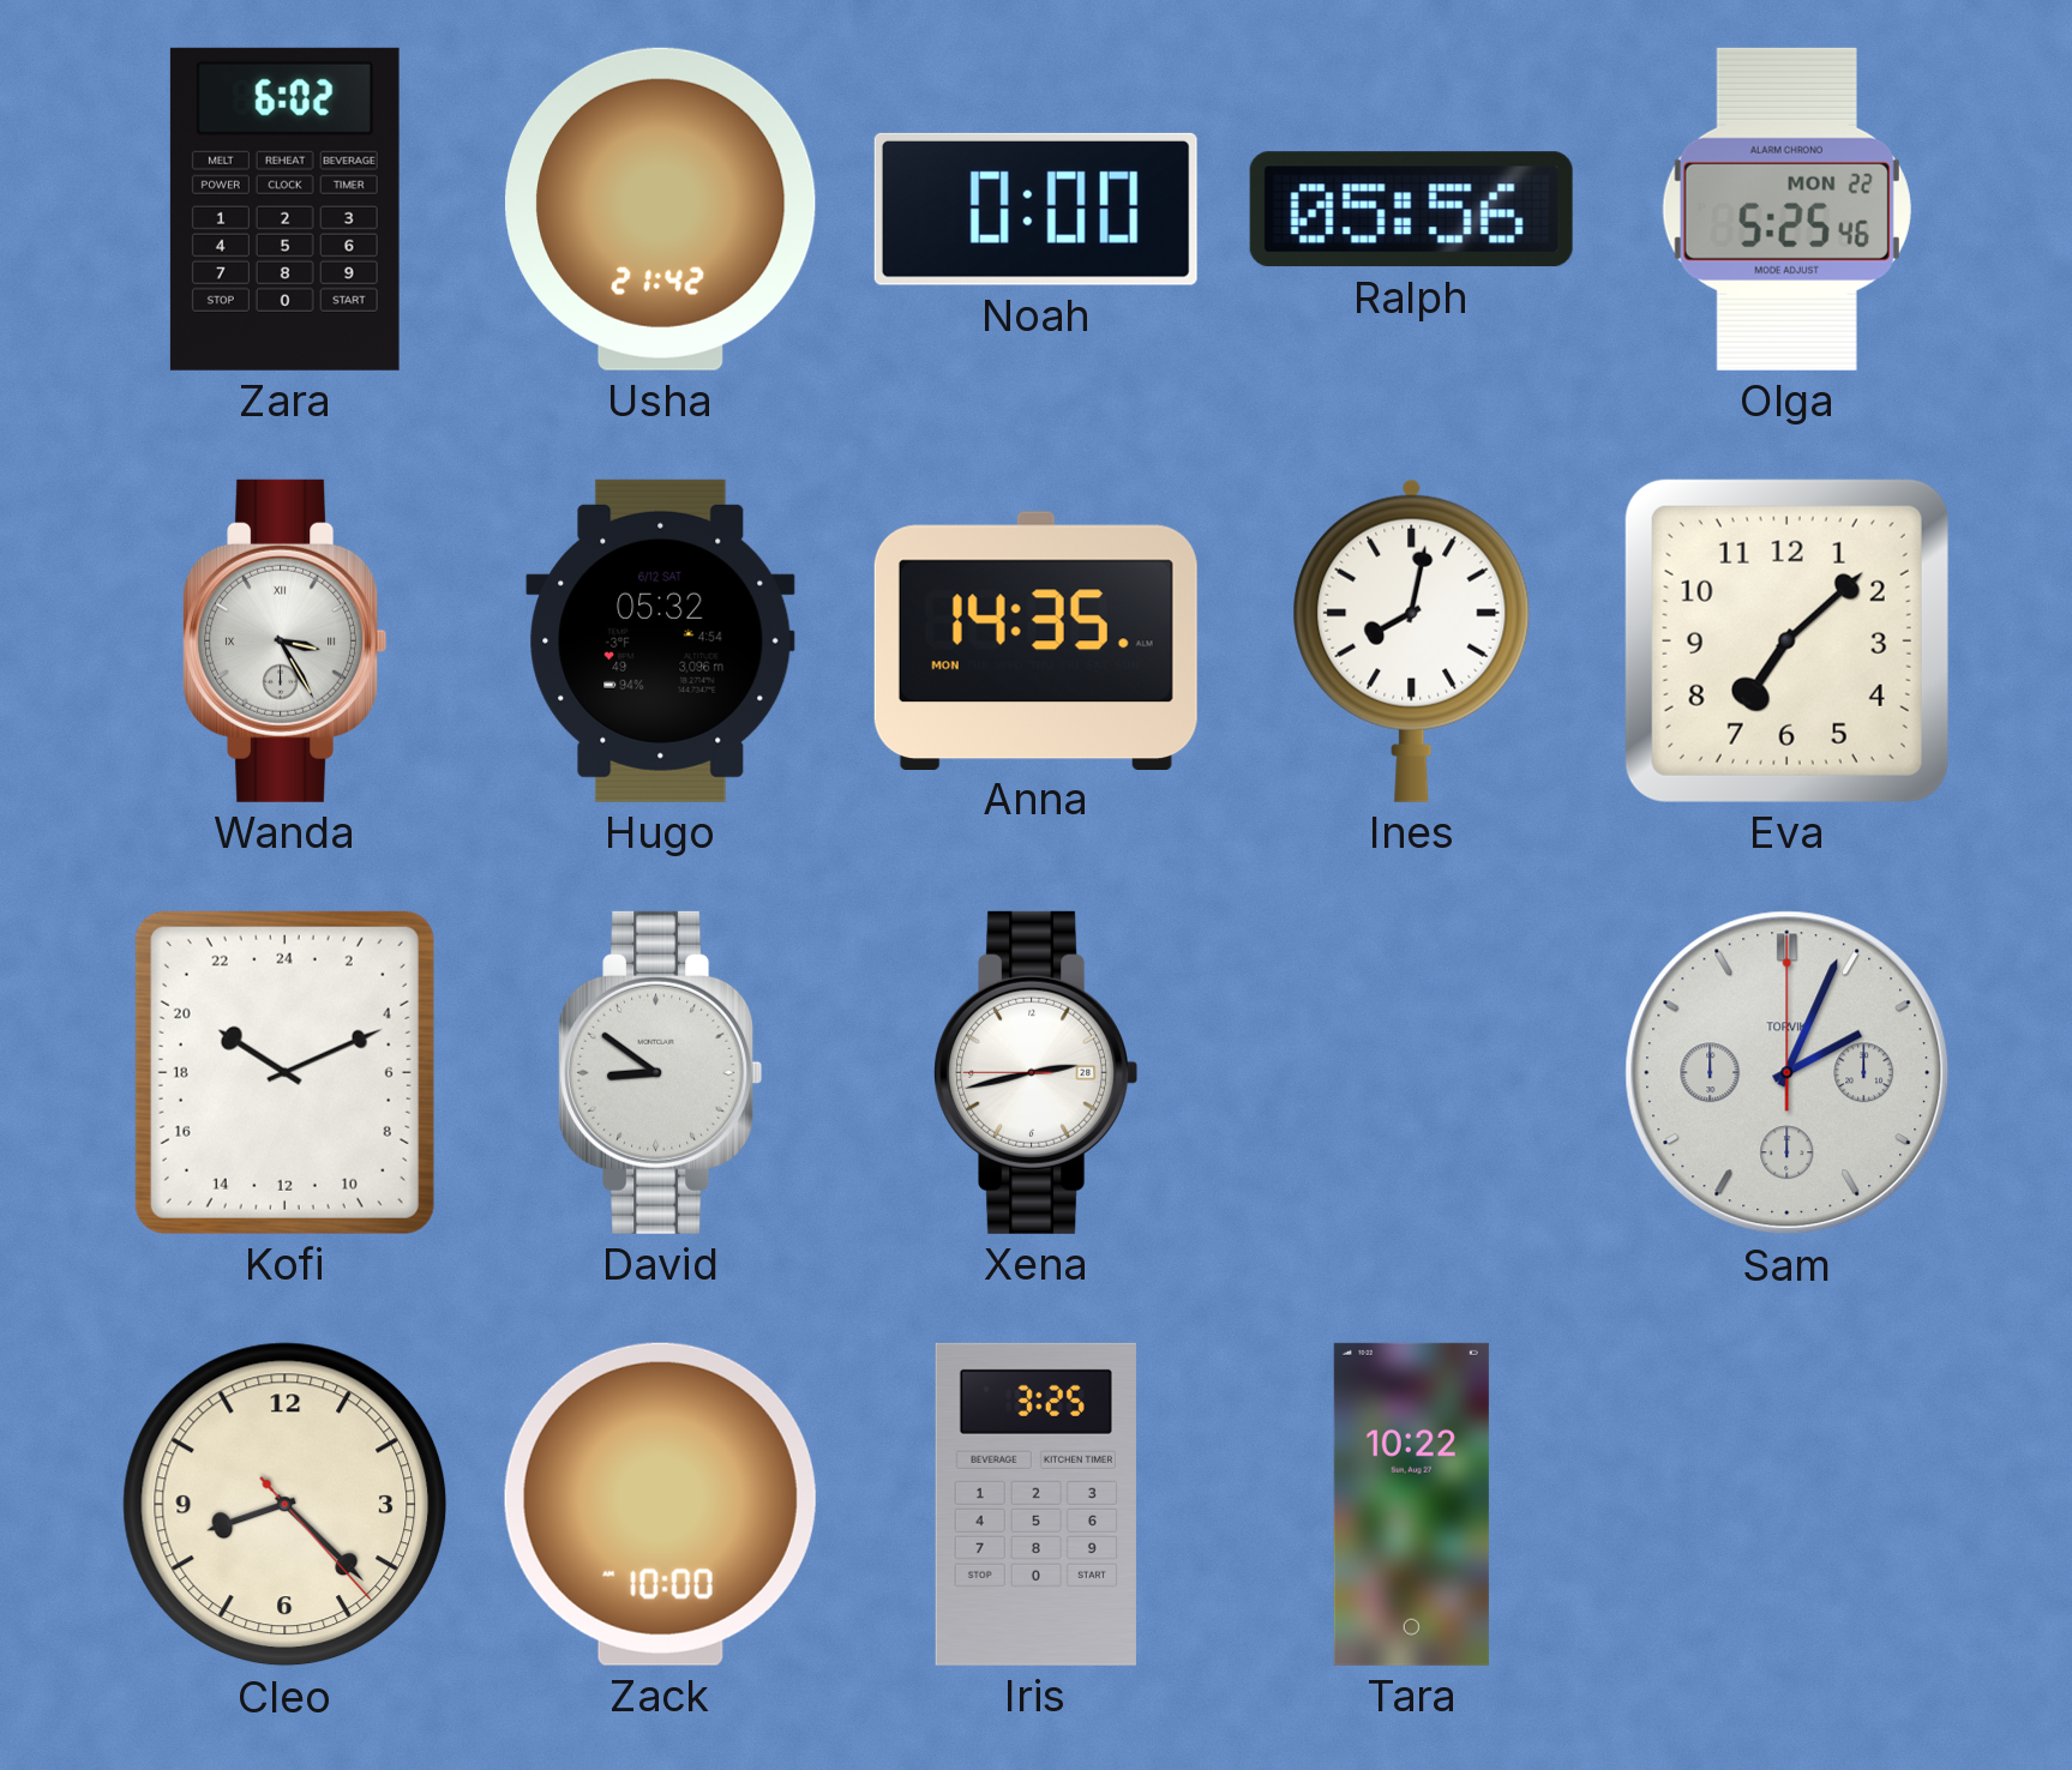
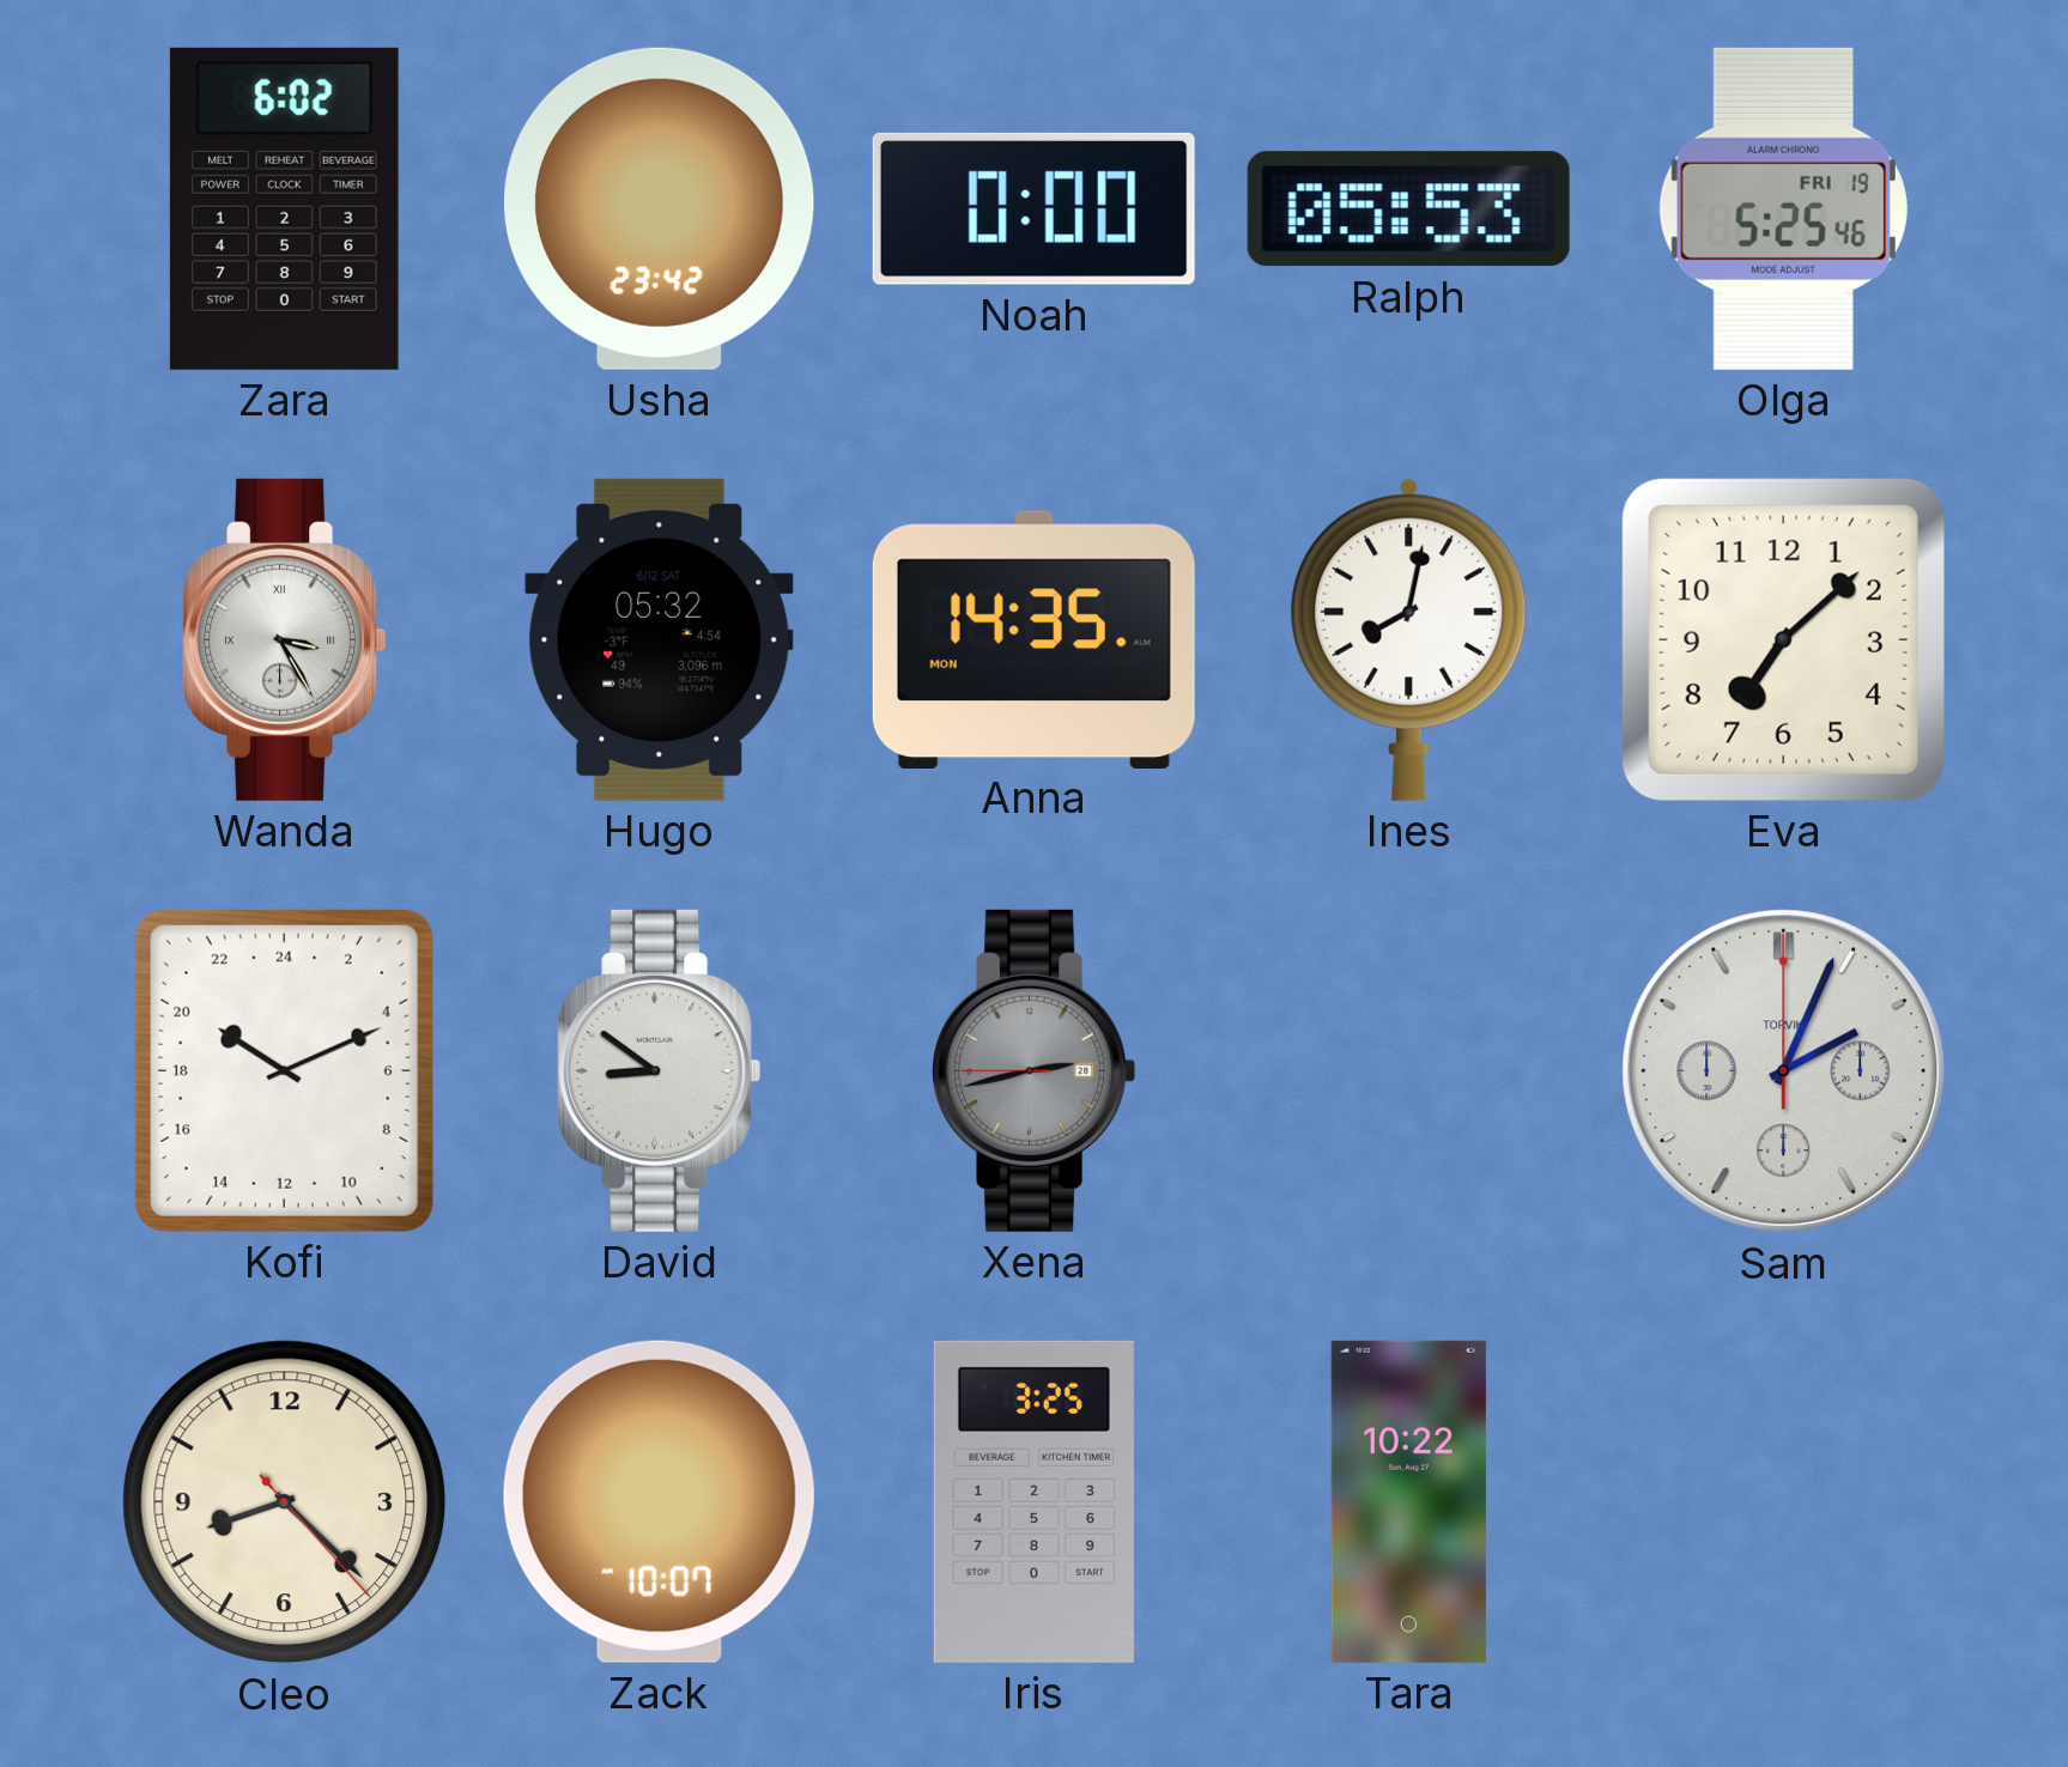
Usha: 21:42 -> 23:42 (660, 208)
Ralph: 05:56 -> 05:53 (1408, 210)
Olga date: MON 22 -> FRI 19 (1783, 208)
Xena dial: white -> grey (1035, 1070)
Zack: 10:00 -> 10:07 (659, 1501)
